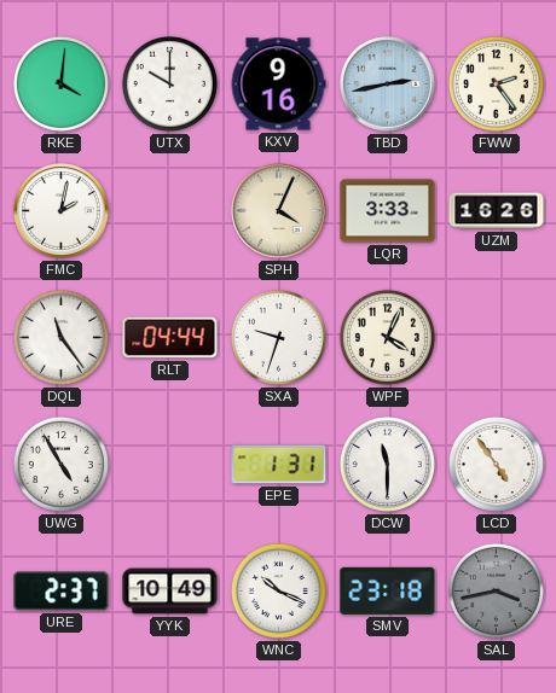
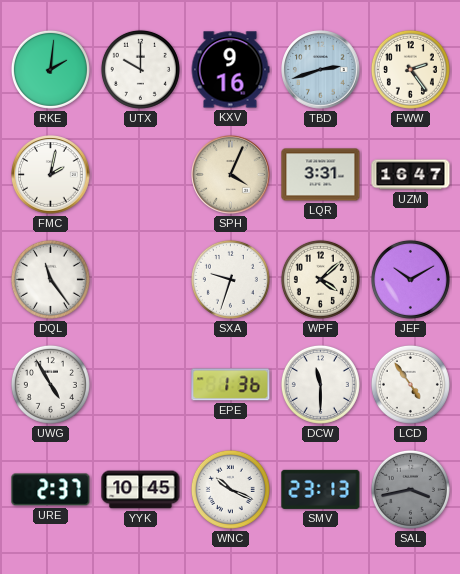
RKE: 4:01 -> 2:01 (50, 69)
TBD: 2:43 -> 2:42 (321, 70)
LQR: 3:33 -> 3:31 (321, 175)
UZM: 16:26 -> 16:47 (411, 175)
RLT: 04:44 -> none (170, 338)
WPF: 4:04 -> 4:08 (320, 279)
JEF: none -> 10:10 (410, 279)
EPE: 1:31 -> 1:36 (231, 385)
YYK: 10:49 -> 10:45 (141, 490)
SMV: 23:18 -> 23:13 (321, 489)
